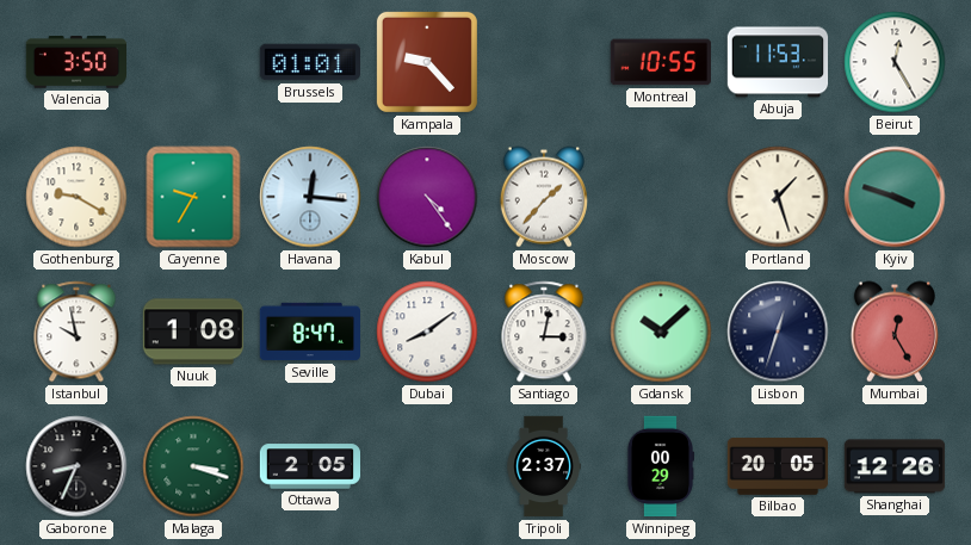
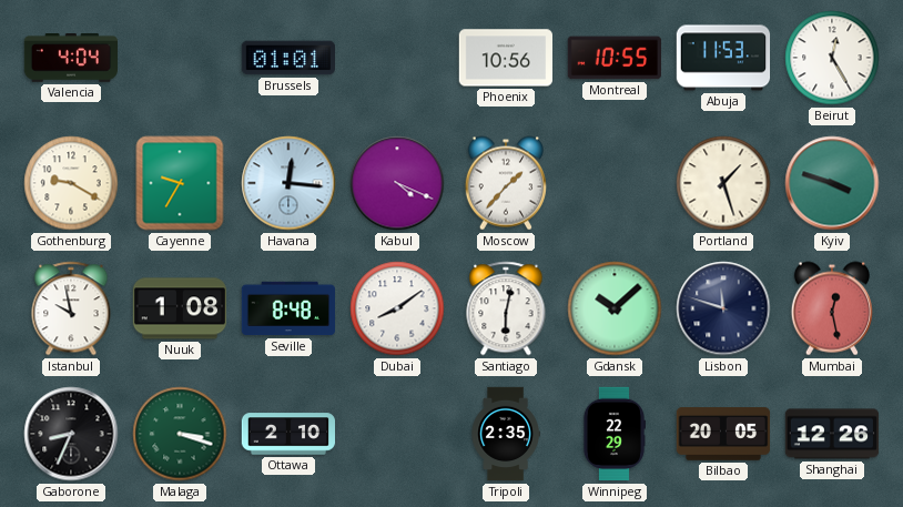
Valencia: 3:50 -> 4:04 (70, 58)
Kampala: 9:23 -> none (427, 62)
Phoenix: none -> 10:56 (505, 58)
Kabul: 4:24 -> 4:19 (397, 183)
Seville: 8:47 -> 8:48 (287, 308)
Santiago: 3:02 -> 6:02 (506, 308)
Lisbon: 12:33 -> 11:48 (723, 308)
Mumbai: 12:25 -> 12:28 (831, 308)
Ottawa: 2:05 -> 2:10 (288, 434)
Tripoli: 2:37 -> 2:35 (506, 434)
Winnipeg: 00:29 -> 22:29 (613, 434)
